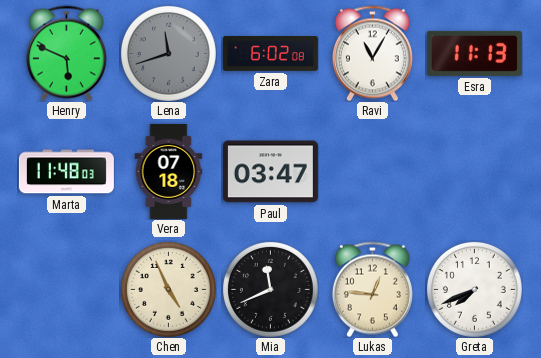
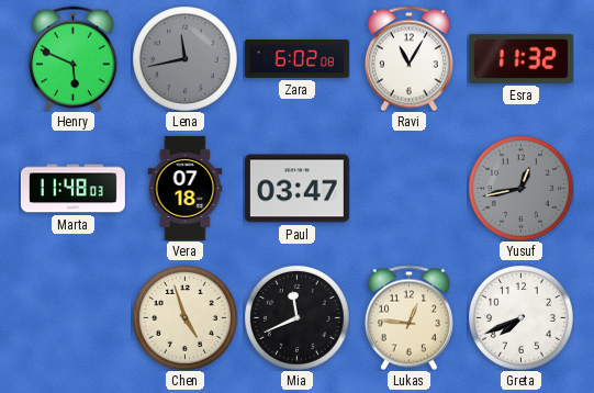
Lena: 11:42 -> 11:43 (184, 58)
Esra: 11:13 -> 11:32 (520, 58)
Yusuf: none -> 12:43 (520, 188)
Chen: 4:56 -> 4:57 (184, 317)
